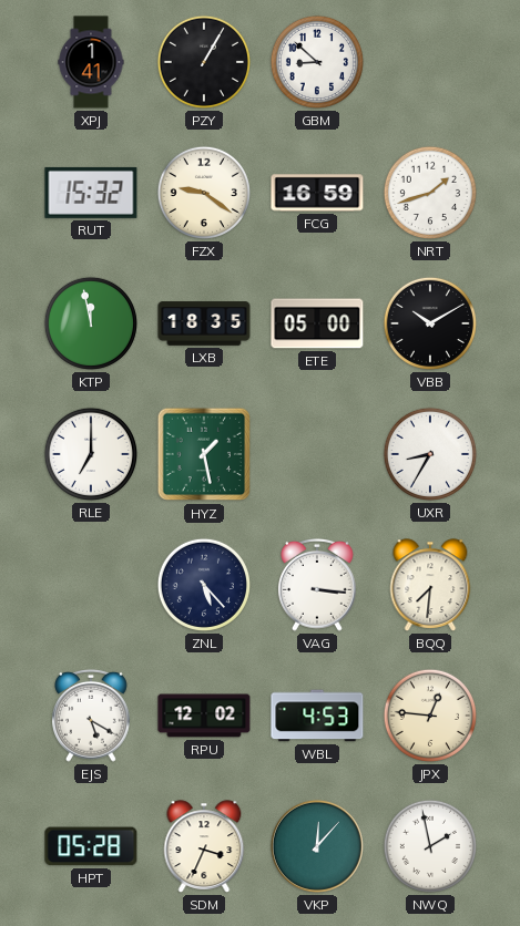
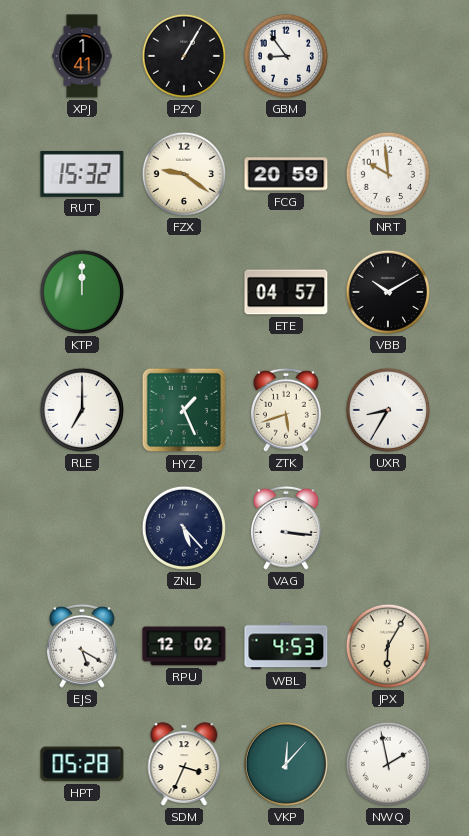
GBM: 8:52 -> 8:54 (286, 56)
FCG: 16:59 -> 20:59 (286, 174)
NRT: 1:42 -> 9:59 (388, 174)
KTP: 11:58 -> 12:00 (82, 292)
LXB: 18:35 -> none (204, 323)
ETE: 05:00 -> 04:57 (286, 292)
HYZ: 1:28 -> 1:26 (184, 410)
ZTK: none -> 5:42 (287, 410)
BQQ: 7:31 -> none (430, 585)
JPX: 12:46 -> 6:05 (388, 646)
